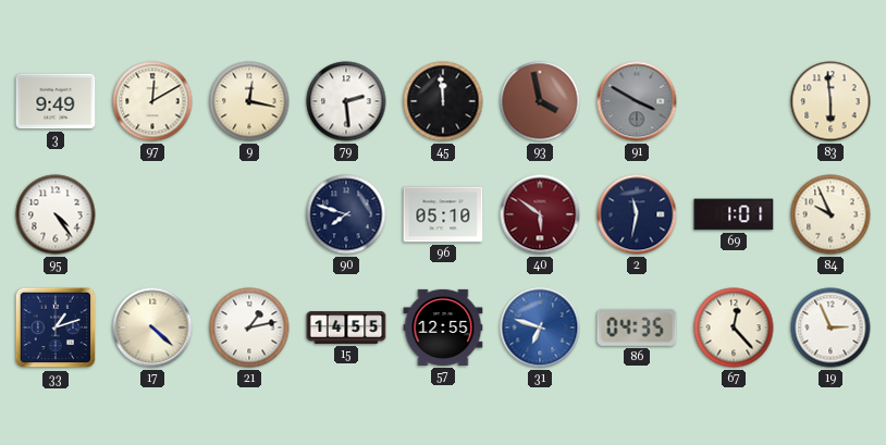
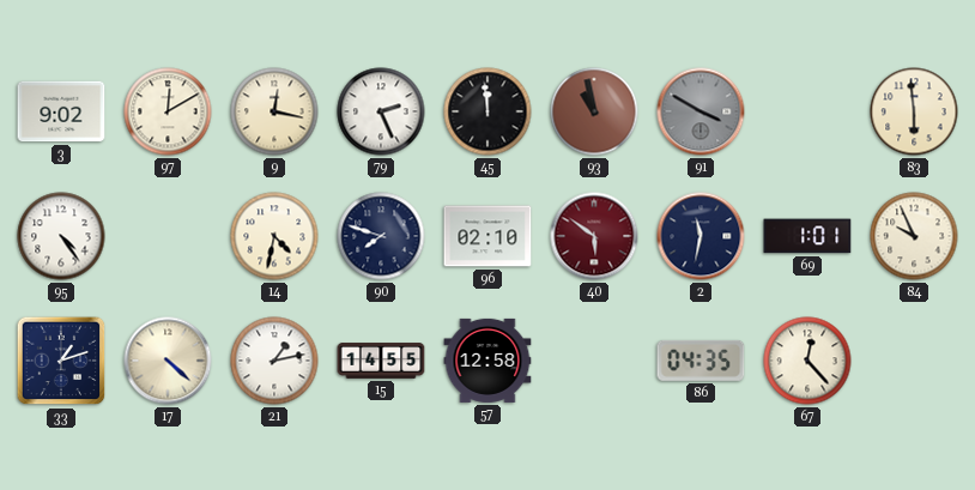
3: 9:49 -> 9:02 (61, 111)
79: 2:29 -> 2:26 (381, 111)
93: 3:58 -> 10:58 (594, 111)
14: none -> 4:32 (274, 236)
96: 05:10 -> 02:10 (487, 236)
57: 12:55 -> 12:58 (487, 361)
31: 6:48 -> none (540, 327)
19: 2:56 -> none (830, 327)
